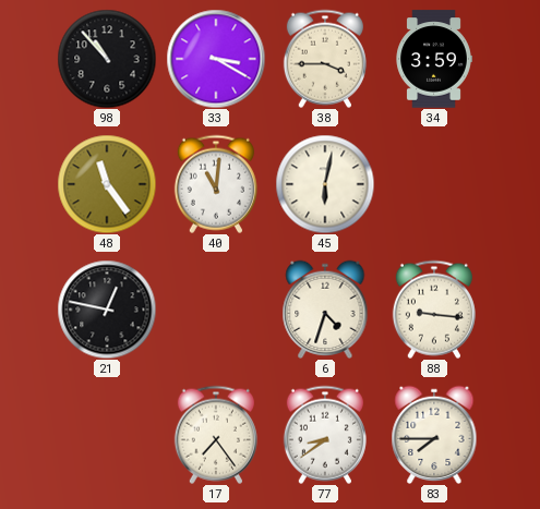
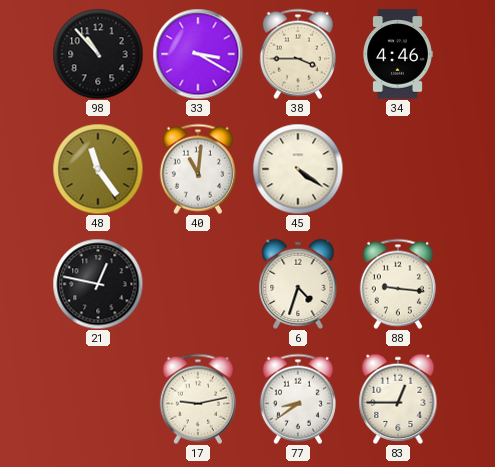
34: 3:59 -> 4:46 (398, 54)
45: 6:02 -> 4:21 (298, 169)
17: 7:24 -> 9:13 (198, 399)
83: 7:45 -> 12:45 (398, 398)
